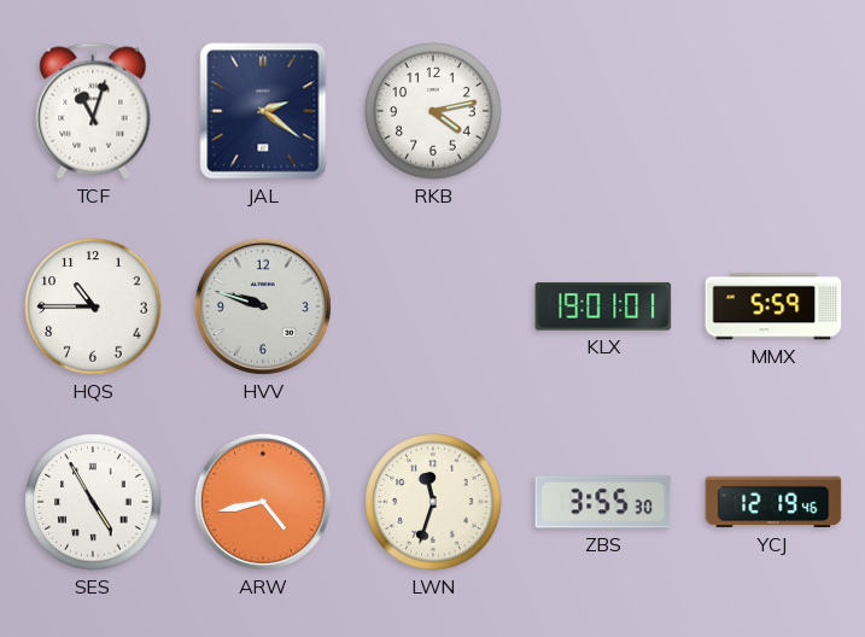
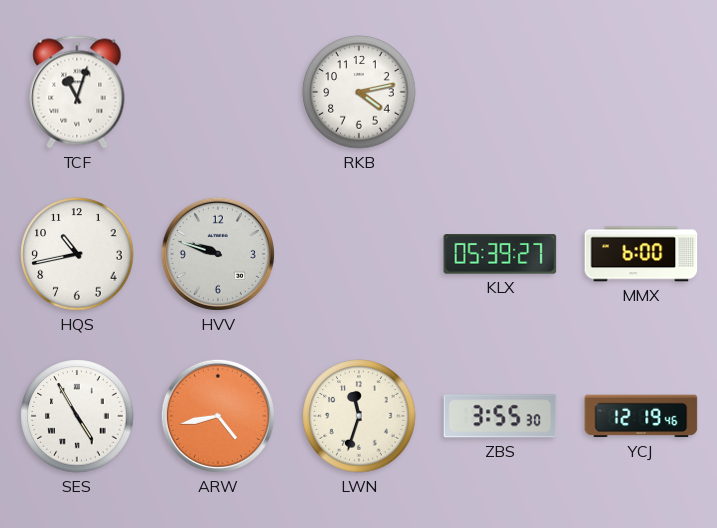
JAL: 2:21 -> none (263, 111)
HQS: 10:45 -> 10:43 (77, 254)
KLX: 19:01 -> 05:39 (500, 254)
MMX: 5:59 -> 6:00 (641, 254)
